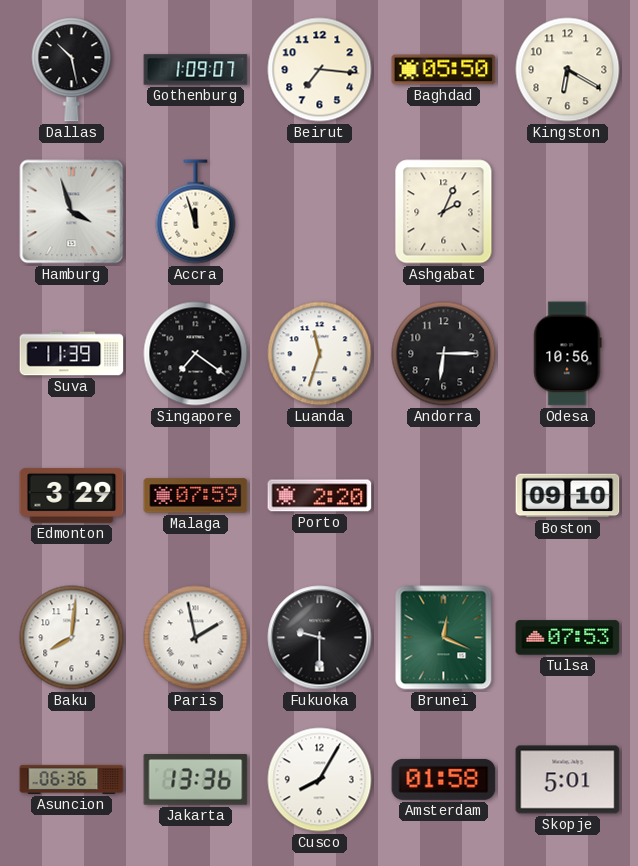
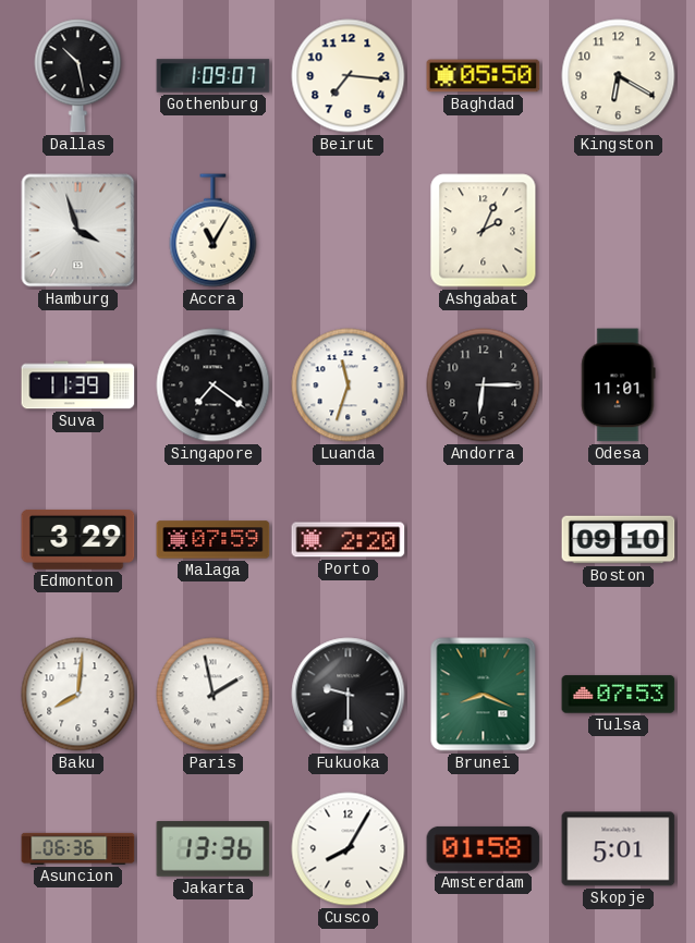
Accra: 11:57 -> 11:05 (214, 231)
Odesa: 10:56 -> 11:01 (619, 385)
Brunei: 12:19 -> 8:19 (484, 695)
